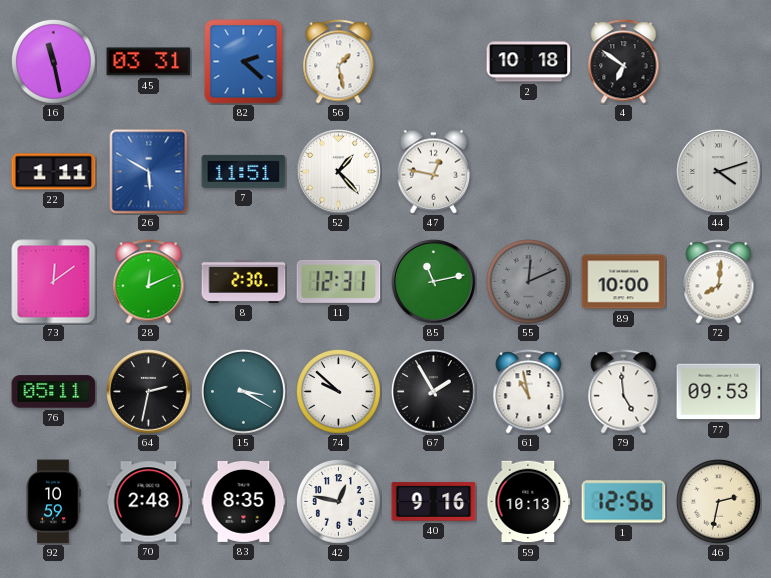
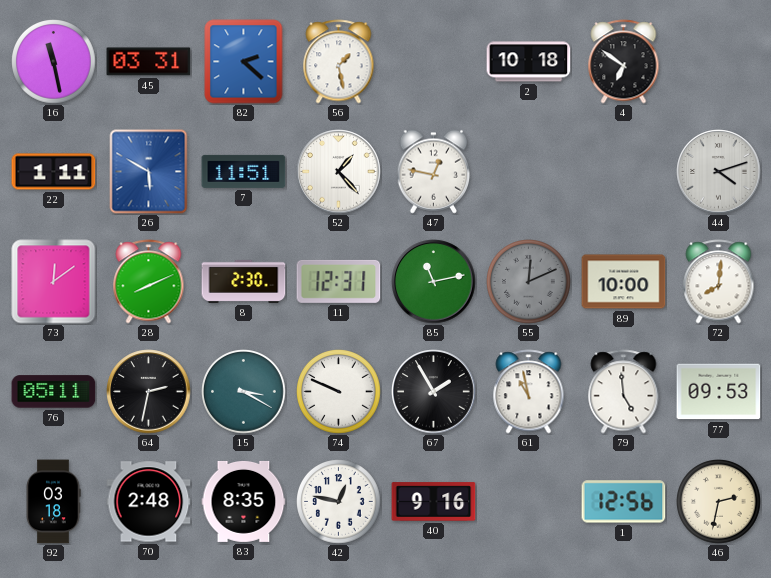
28: 12:11 -> 8:11 (149, 282)
74: 9:52 -> 9:49 (339, 392)
92: 10:59 -> 03:18 (53, 502)
59: 10:13 -> none (529, 502)
